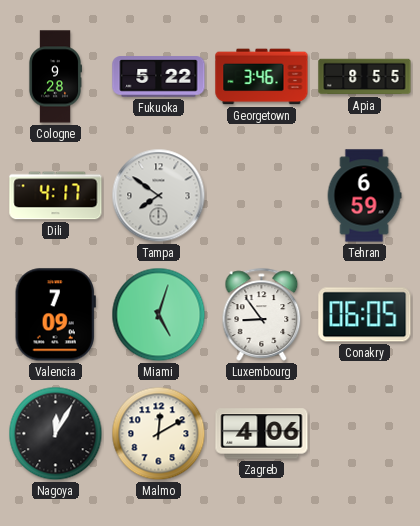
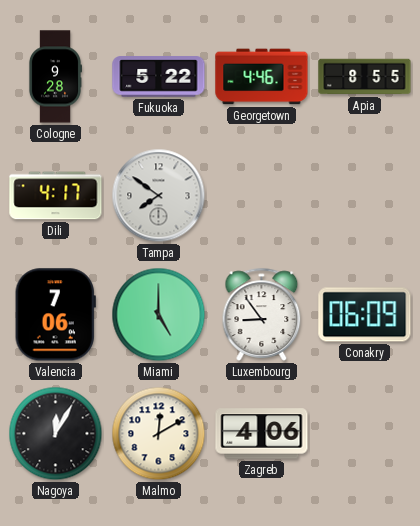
Georgetown: 3:46 -> 4:46 (262, 77)
Tehran: 6:59 -> none (364, 196)
Valencia: 7:09 -> 7:06 (55, 315)
Miami: 5:03 -> 5:00 (159, 315)
Conakry: 06:05 -> 06:09 (365, 315)
